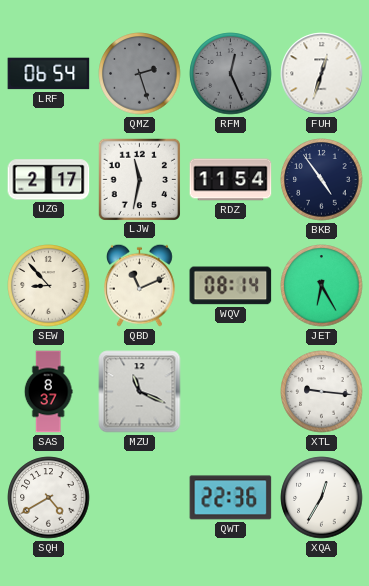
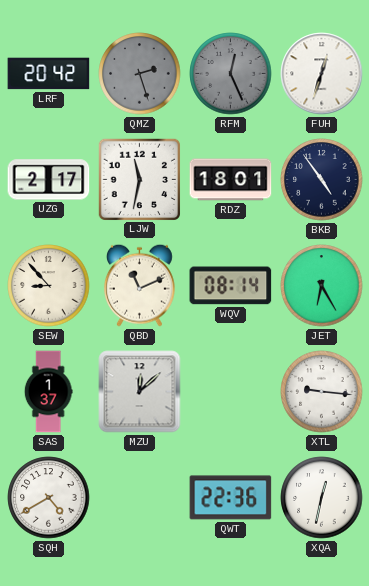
LRF: 06:54 -> 20:42 (49, 74)
RDZ: 11:54 -> 18:01 (231, 180)
SAS: 8:37 -> 1:37 (48, 392)
MZU: 11:19 -> 12:08 (140, 392)
XQA: 12:35 -> 12:32 (322, 498)
